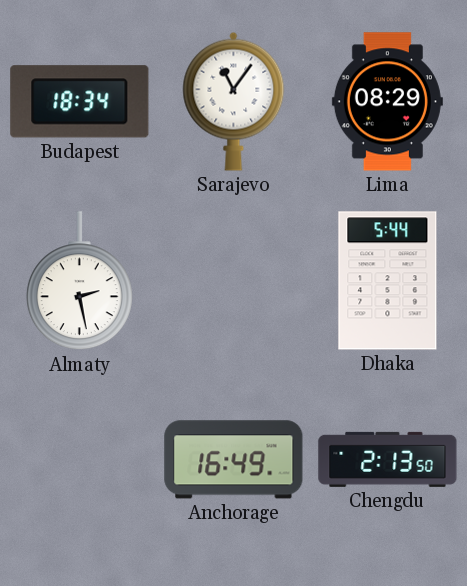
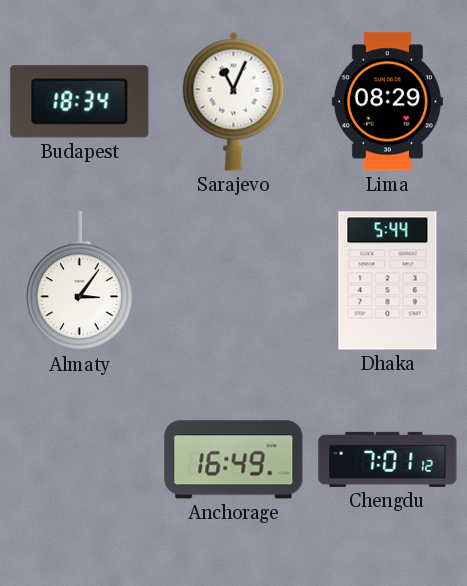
Sarajevo: 11:06 -> 11:04 (234, 101)
Almaty: 2:28 -> 3:06 (79, 281)
Chengdu: 2:13 -> 7:01 (388, 459)
